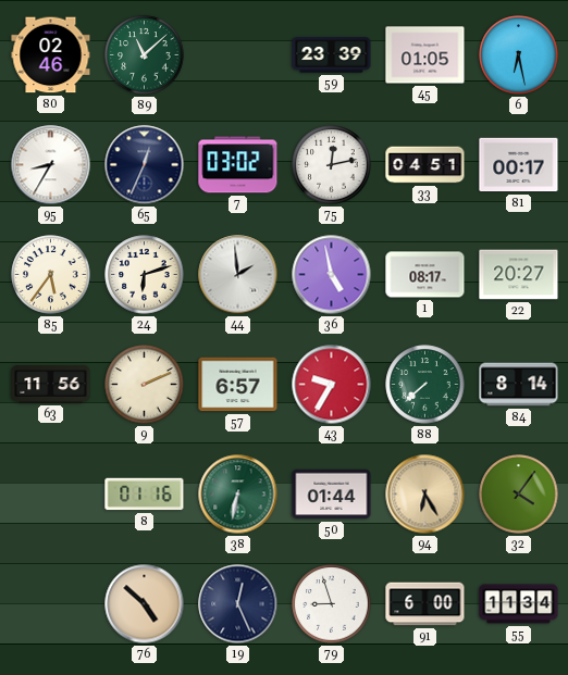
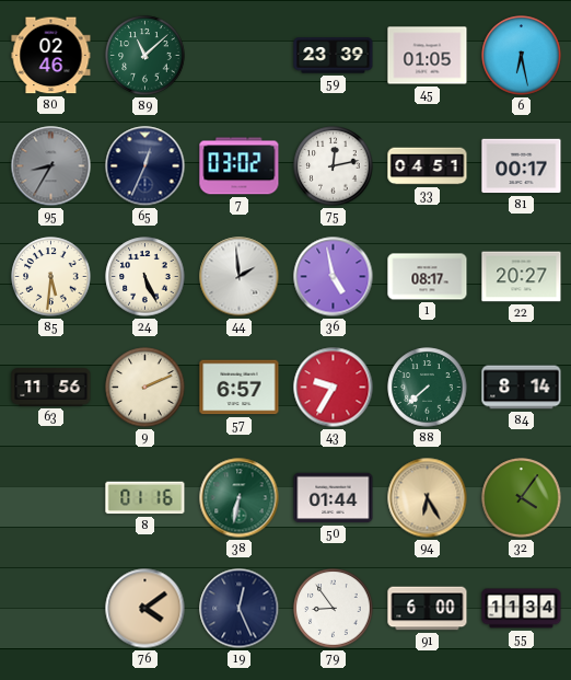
95 dial: white -> grey (51, 166)
85: 5:36 -> 5:31 (51, 277)
24: 6:12 -> 5:26 (145, 277)
76: 4:52 -> 4:09 (145, 609)
79: 8:57 -> 8:54 (334, 609)
